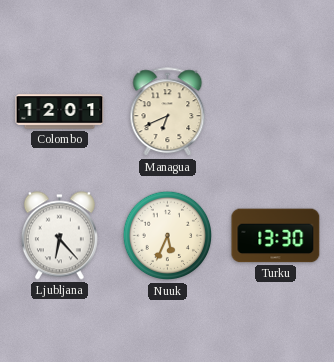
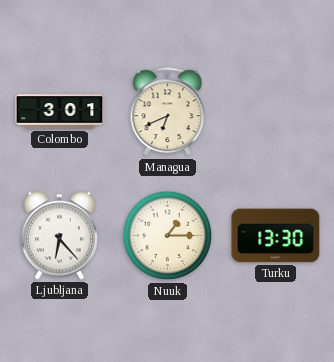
Colombo: 12:01 -> 3:01 (60, 112)
Nuuk: 5:34 -> 1:15 (168, 236)
